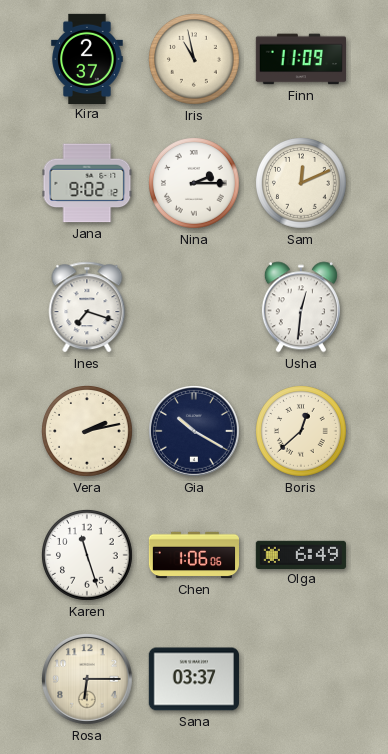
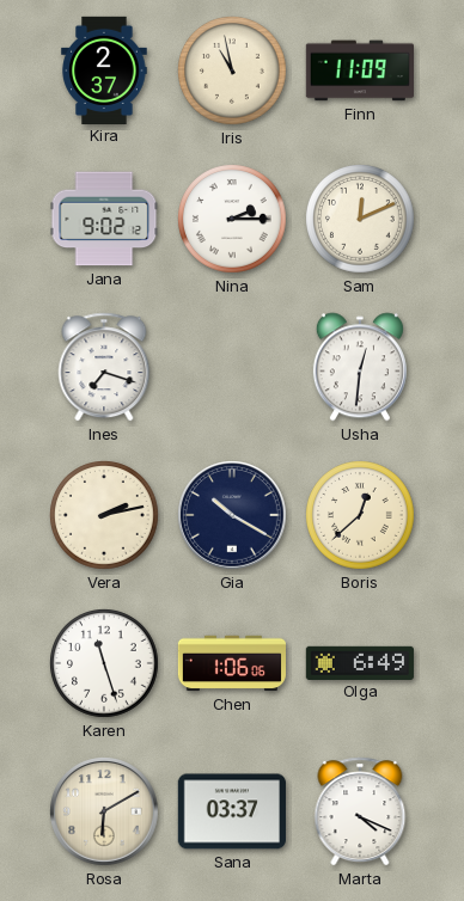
Rosa: 6:15 -> 6:10 (105, 813)
Marta: none -> 4:19 (360, 811)
